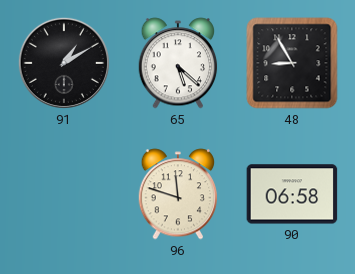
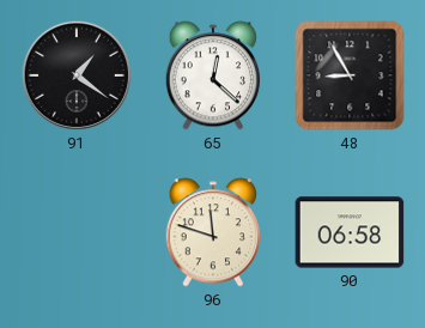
91: 1:10 -> 1:21 (77, 75)
65: 5:22 -> 12:22 (213, 75)
